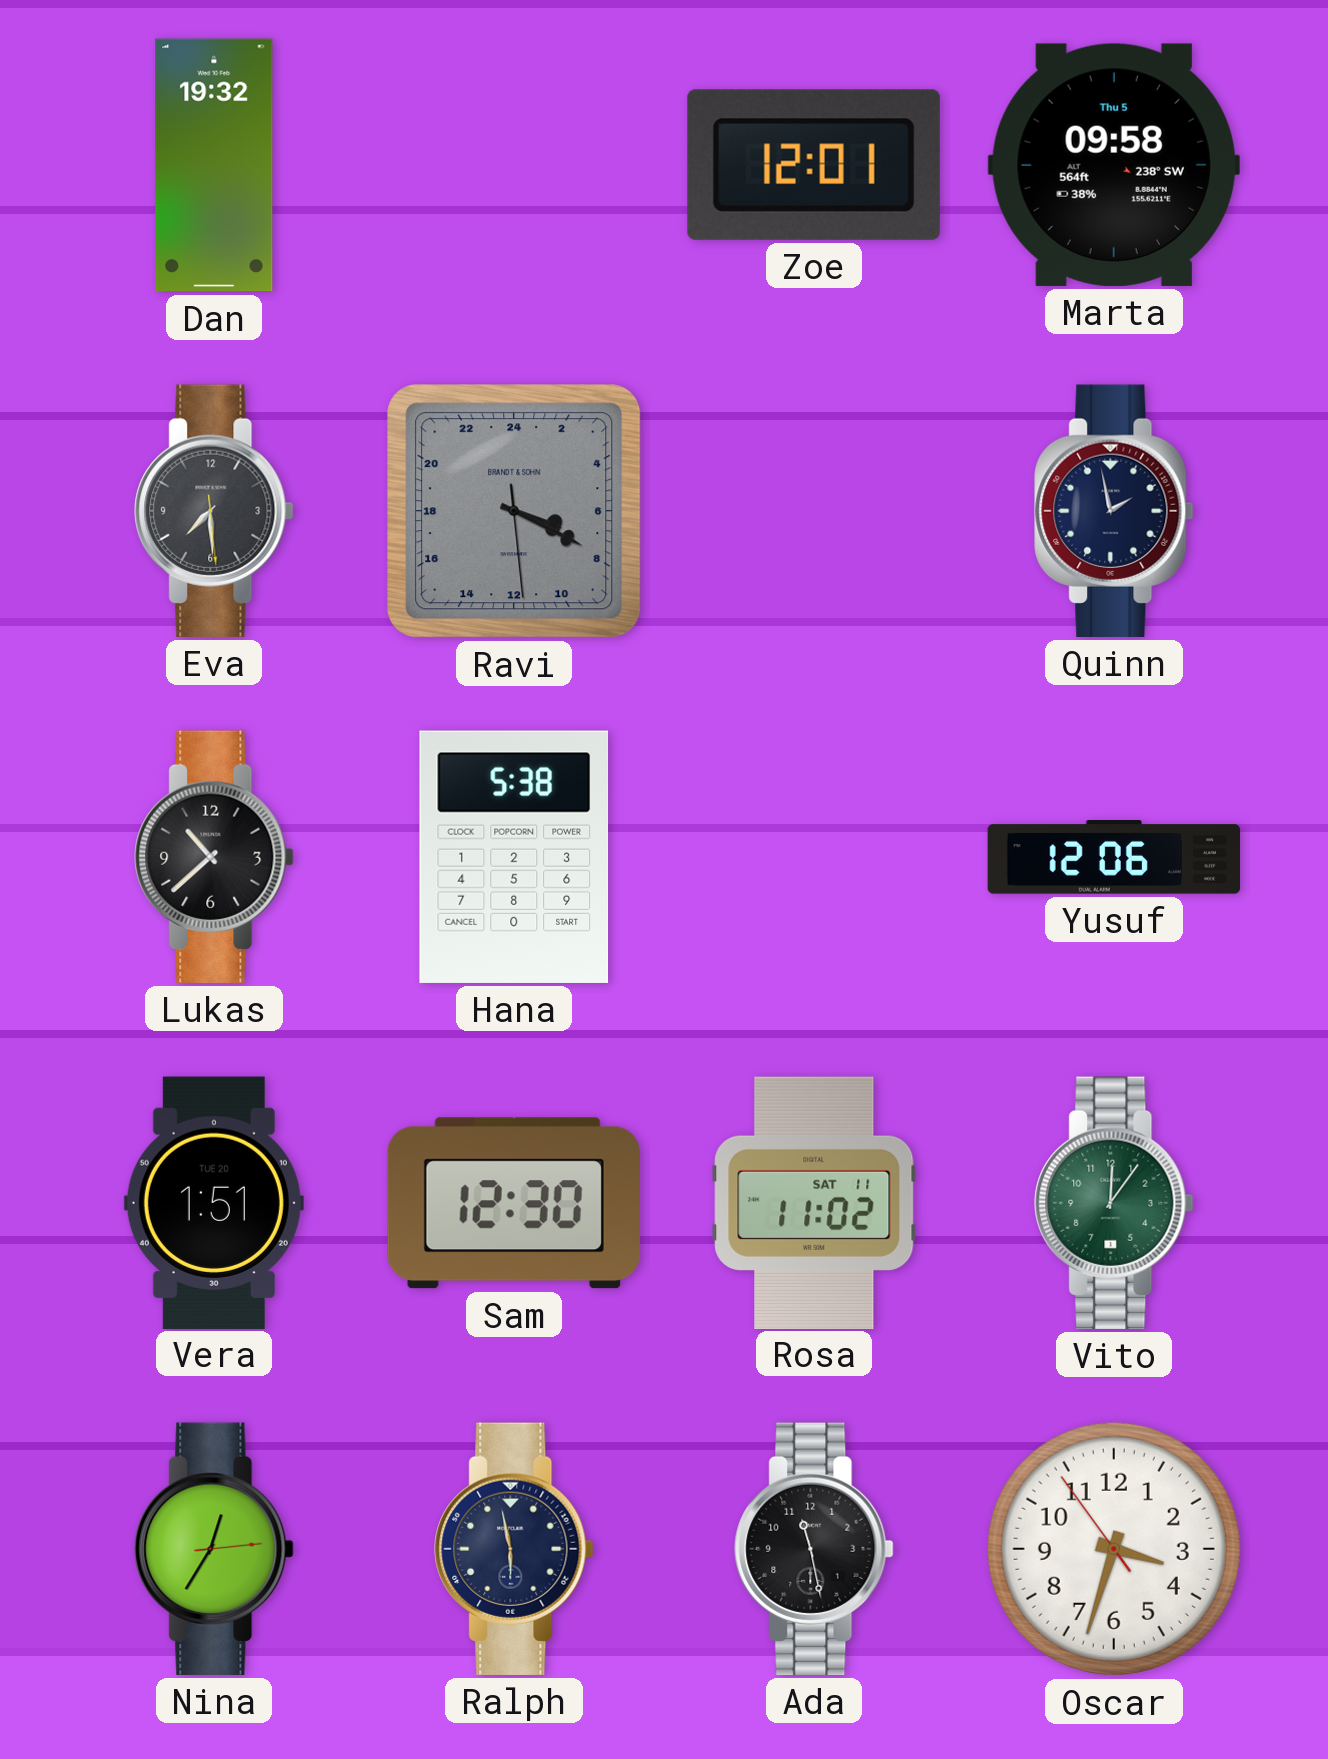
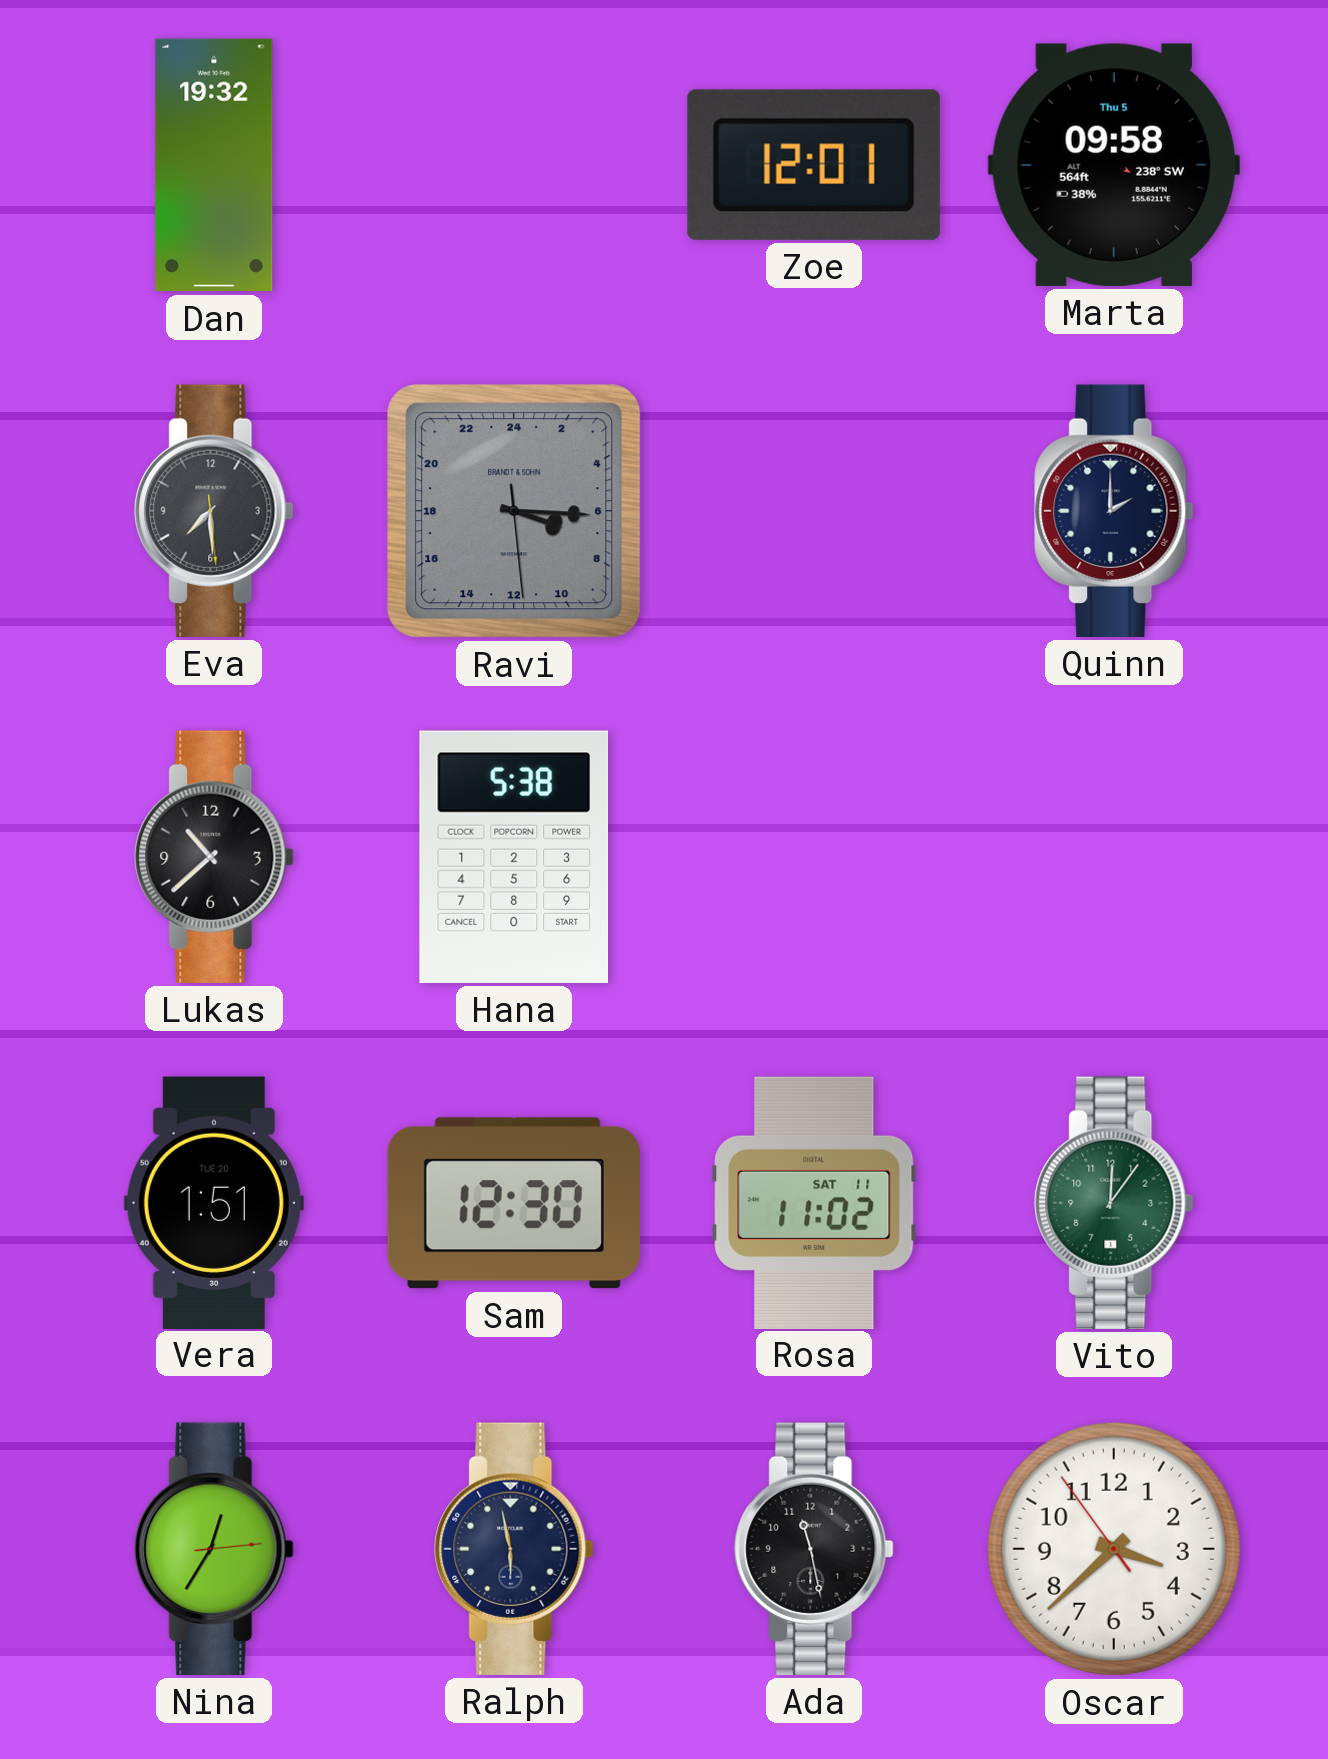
Ravi: 7:19 -> 7:15 (514, 511)
Quinn: 1:58 -> 2:00 (1114, 511)
Yusuf: 12:06 -> none (1114, 857)
Oscar: 3:32 -> 3:37 (1114, 1549)
